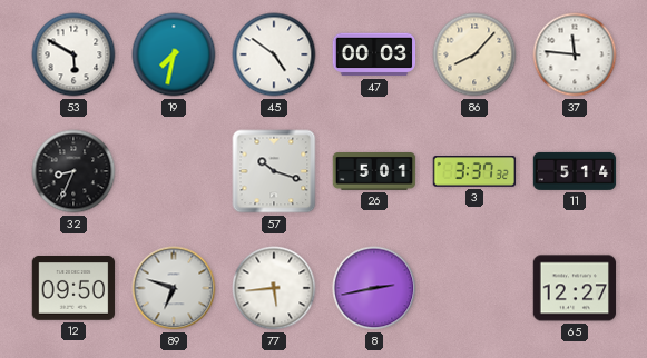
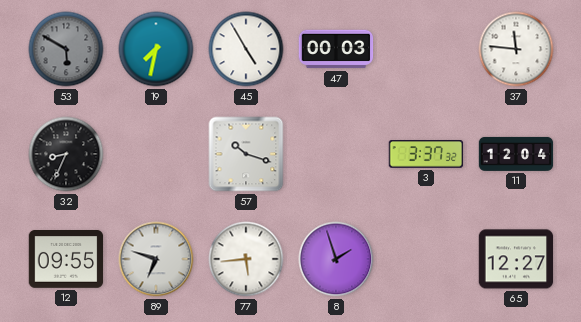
53 dial: white -> grey (66, 49)
45: 4:51 -> 4:55 (246, 49)
86: 8:07 -> none (474, 54)
26: 5:01 -> none (374, 172)
11: 5:14 -> 12:04 (516, 154)
12: 09:50 -> 09:55 (66, 260)
8: 2:43 -> 1:57 (336, 259)
